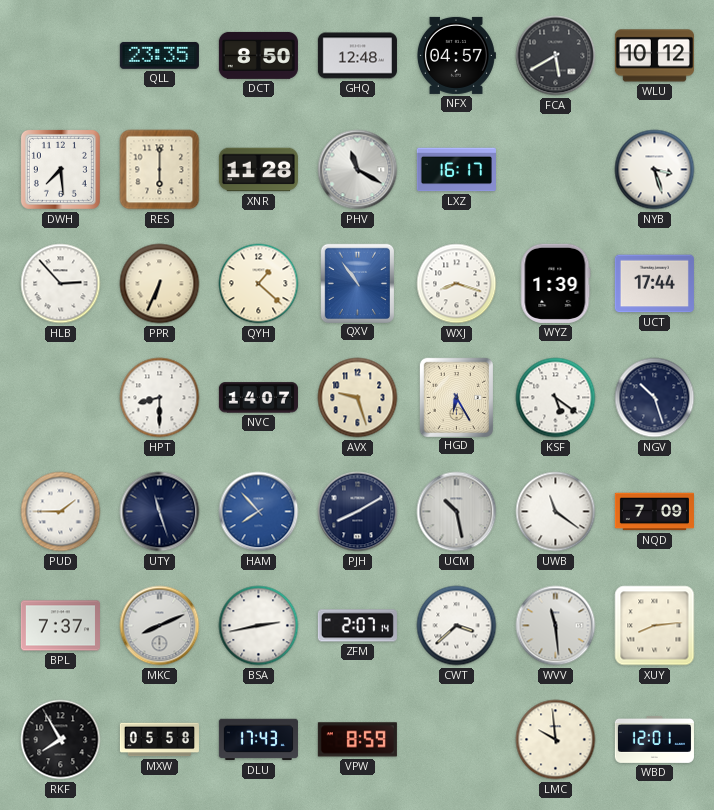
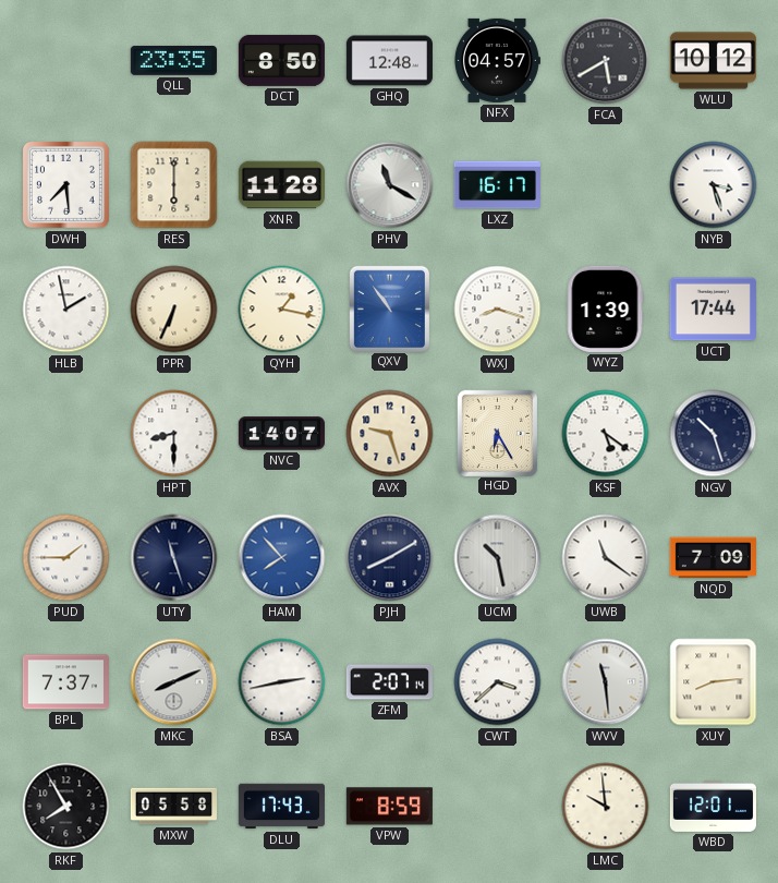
HLB: 2:53 -> 1:58 (66, 310)
QYH: 1:22 -> 1:17 (282, 310)
